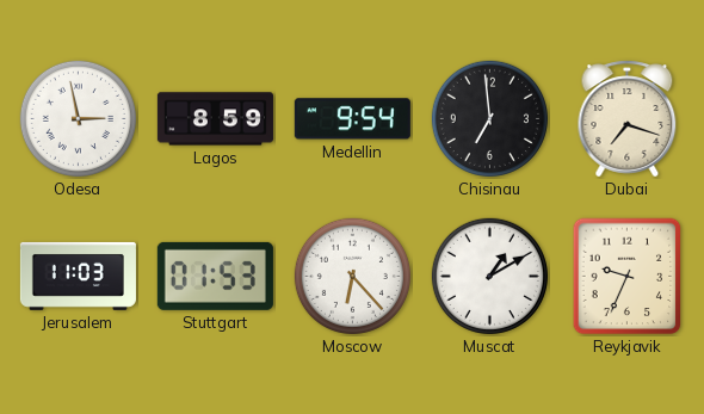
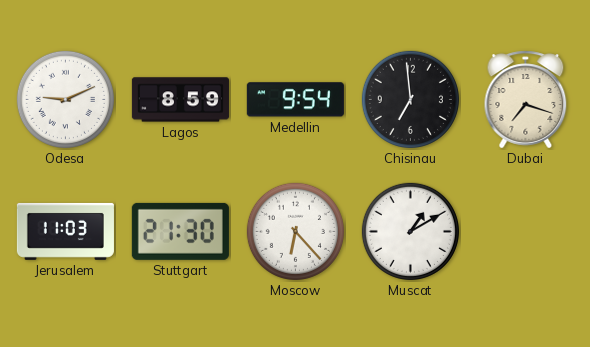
Odesa: 2:58 -> 9:11 (65, 99)
Stuttgart: 01:53 -> 21:30 (180, 231)
Reykjavik: 9:34 -> none (628, 277)
